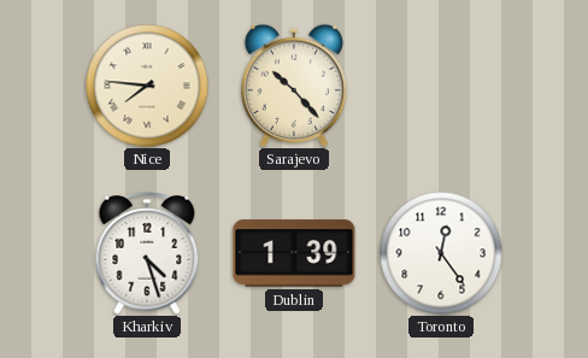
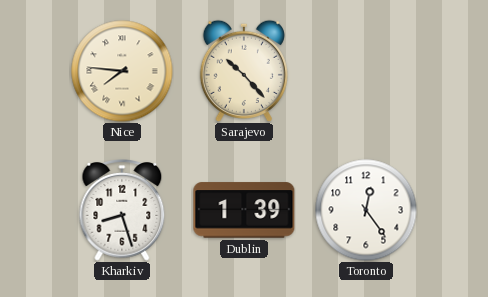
Kharkiv: 4:27 -> 8:27 (122, 211)
